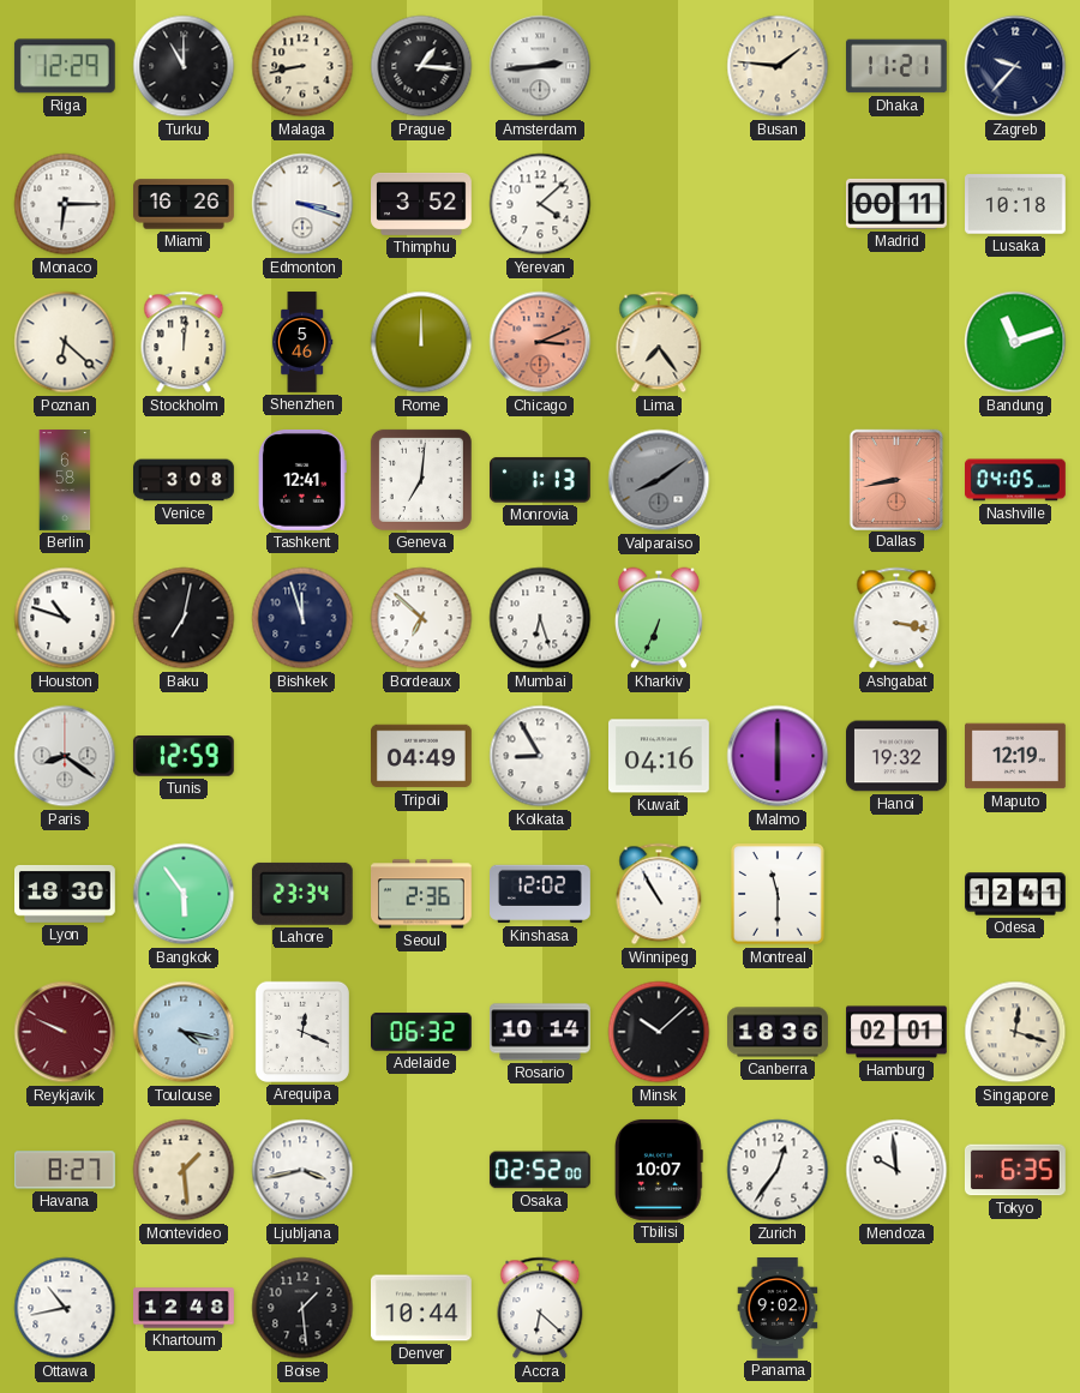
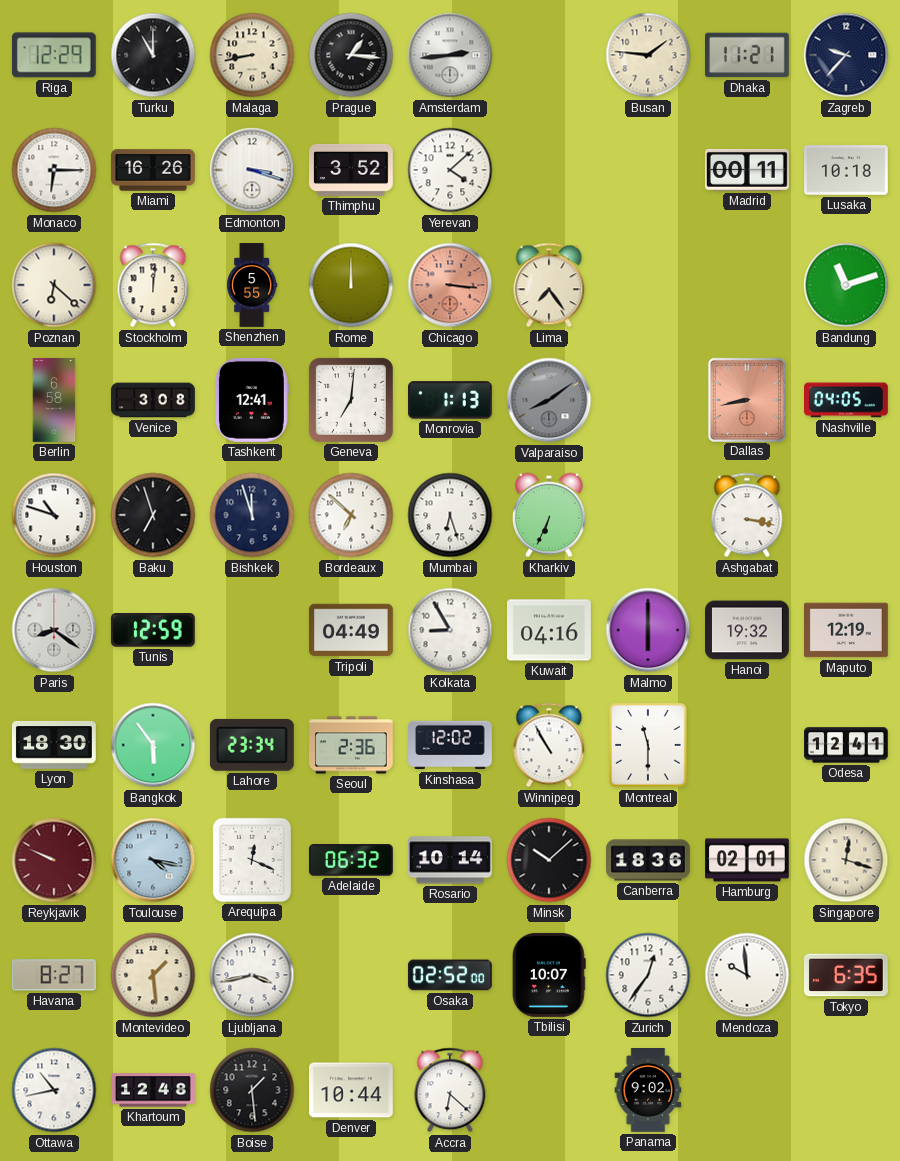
Shenzhen: 5:46 -> 5:55 (252, 285)
Chicago: 3:11 -> 3:16 (450, 285)
Baku: 7:02 -> 6:57 (153, 515)
